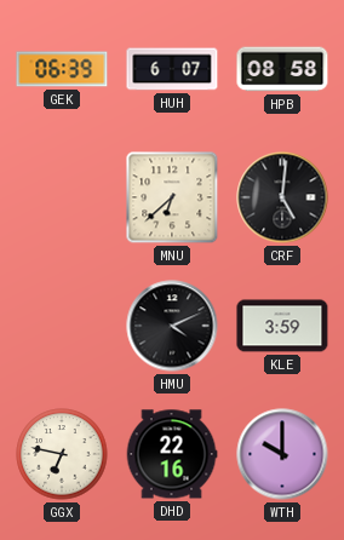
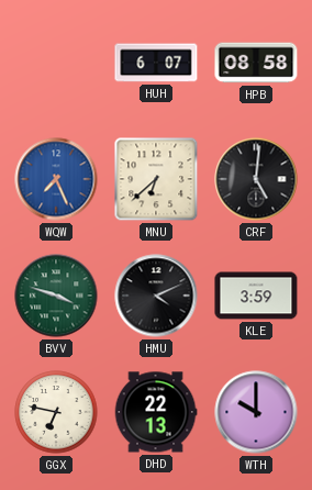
GEK: 06:39 -> none (62, 69)
WQW: none -> 7:26 (56, 179)
BVV: none -> 3:48 (56, 296)
DHD: 22:16 -> 22:13 (156, 412)
